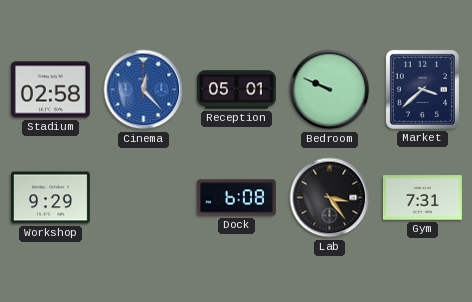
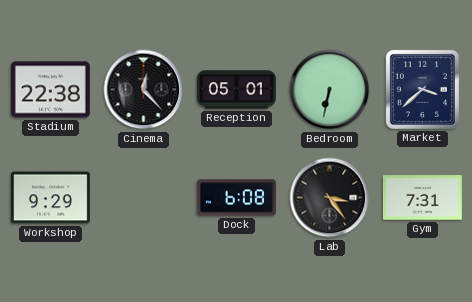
Stadium: 02:58 -> 22:38 (50, 90)
Cinema dial: blue -> black (144, 90)
Bedroom: 9:49 -> 6:32 (330, 90)
